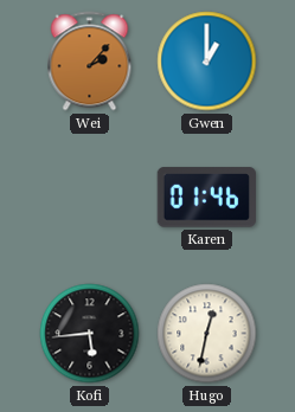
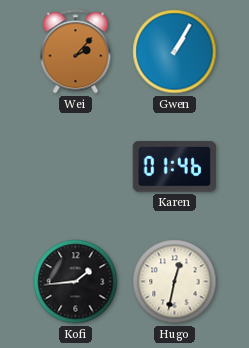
Gwen: 1:00 -> 1:05 (175, 52)
Kofi: 5:44 -> 1:44 (76, 282)
